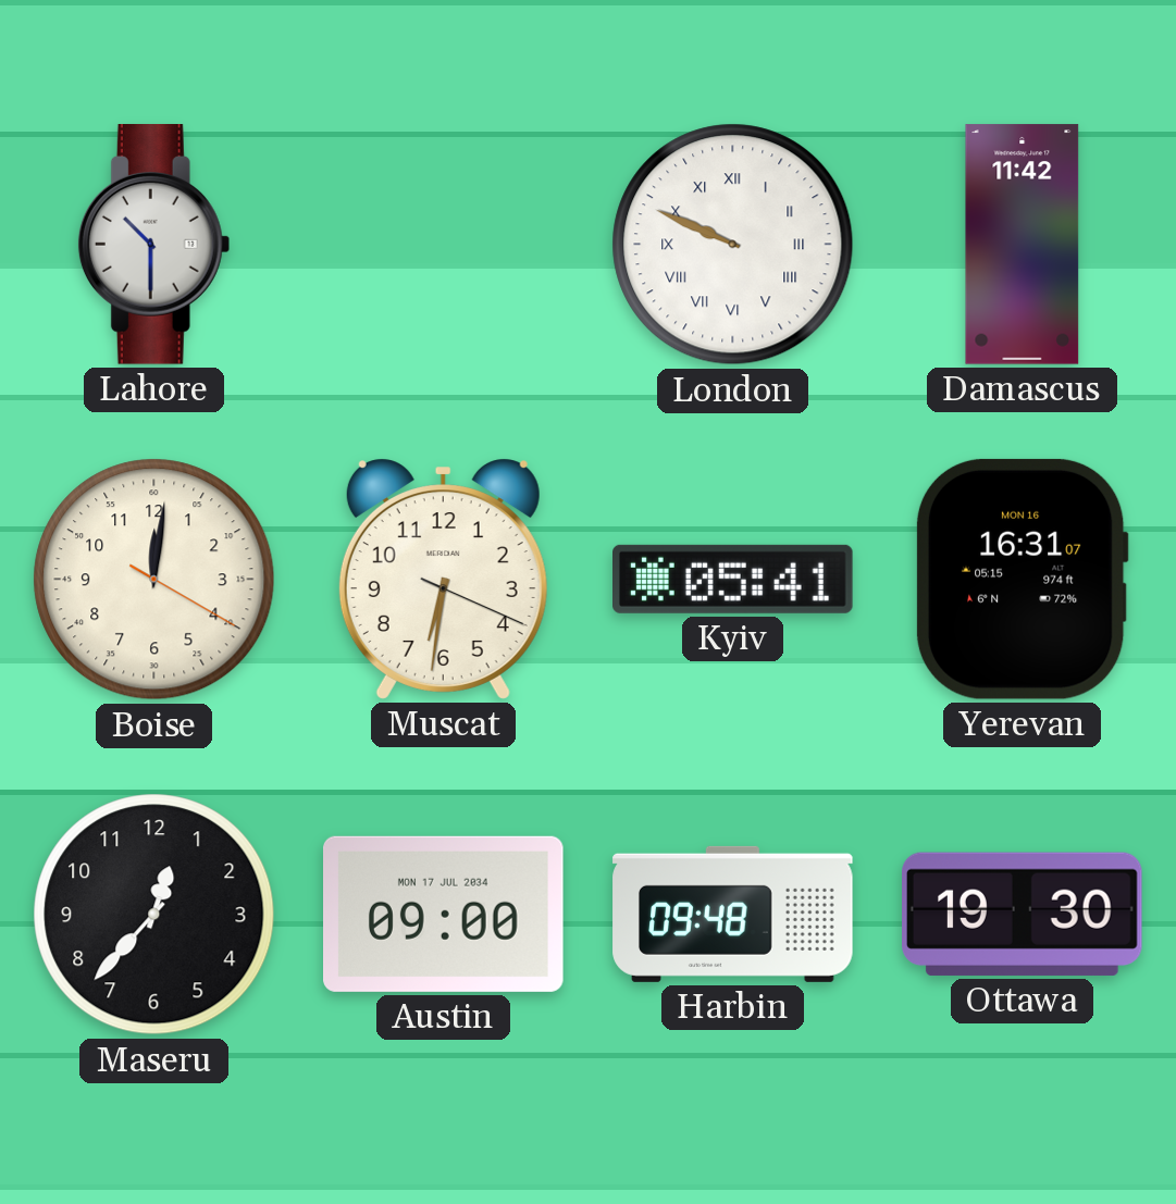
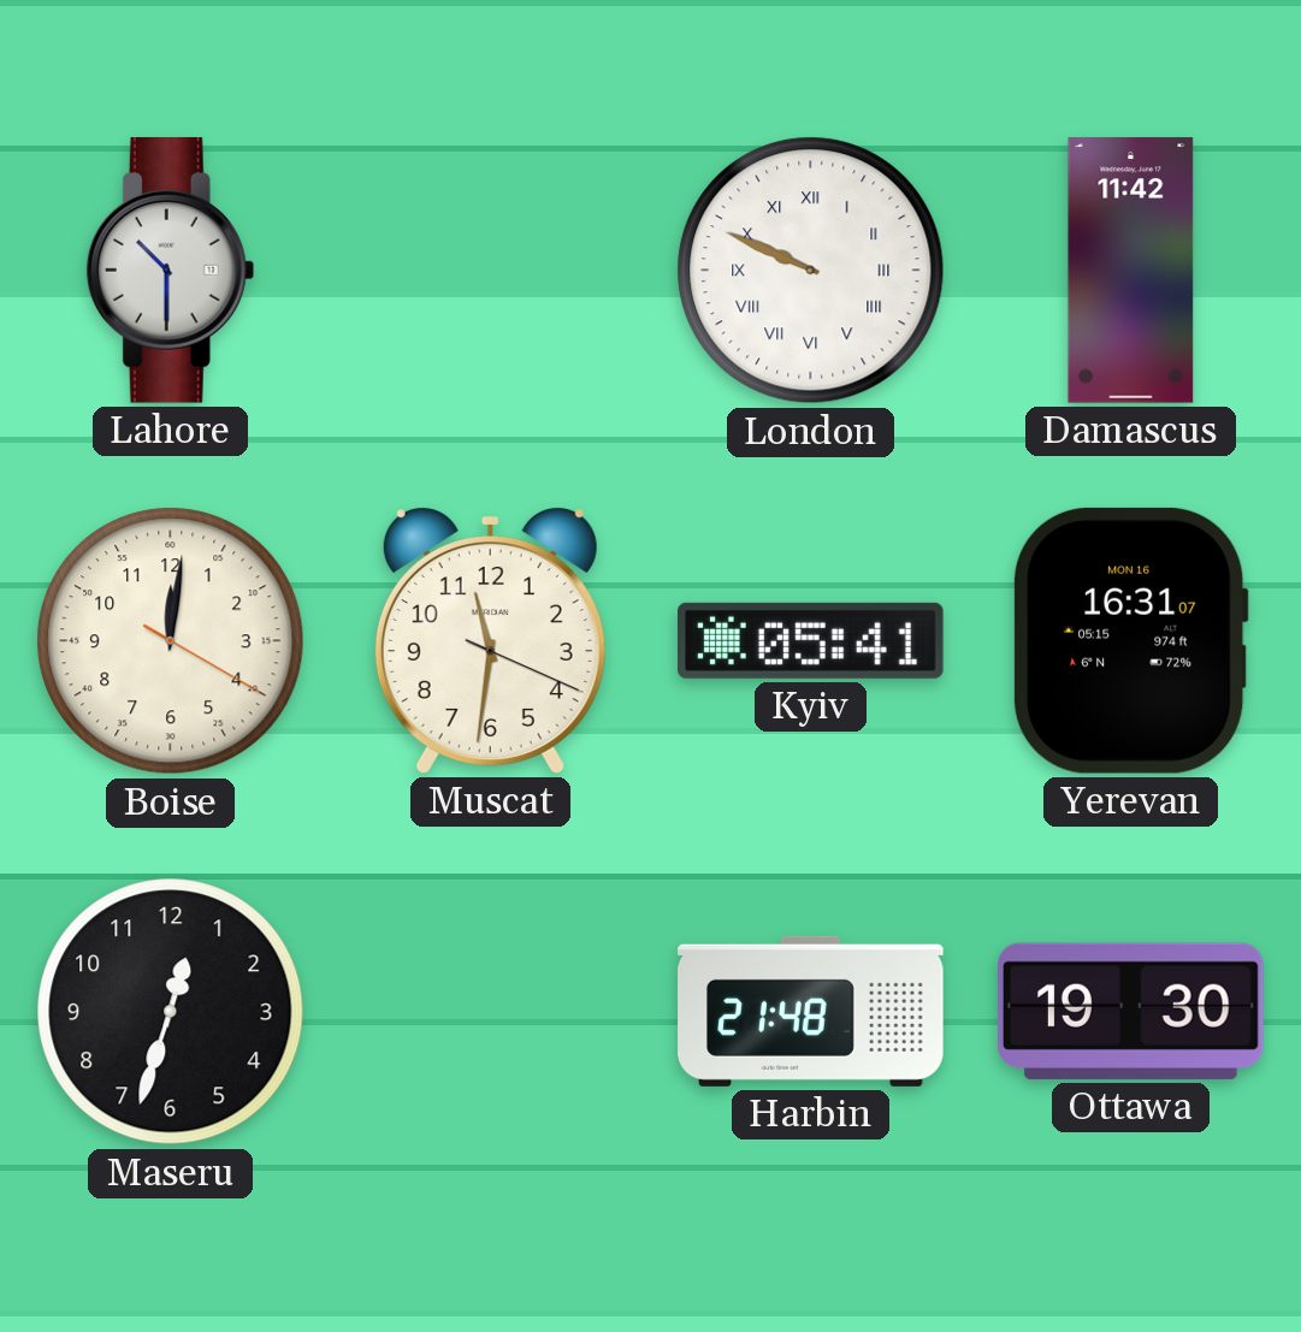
Muscat: 6:31 -> 11:31 (490, 640)
Maseru: 12:37 -> 12:33 (171, 1012)
Austin: 09:00 -> none (444, 914)
Harbin: 09:48 -> 21:48 (811, 1011)
